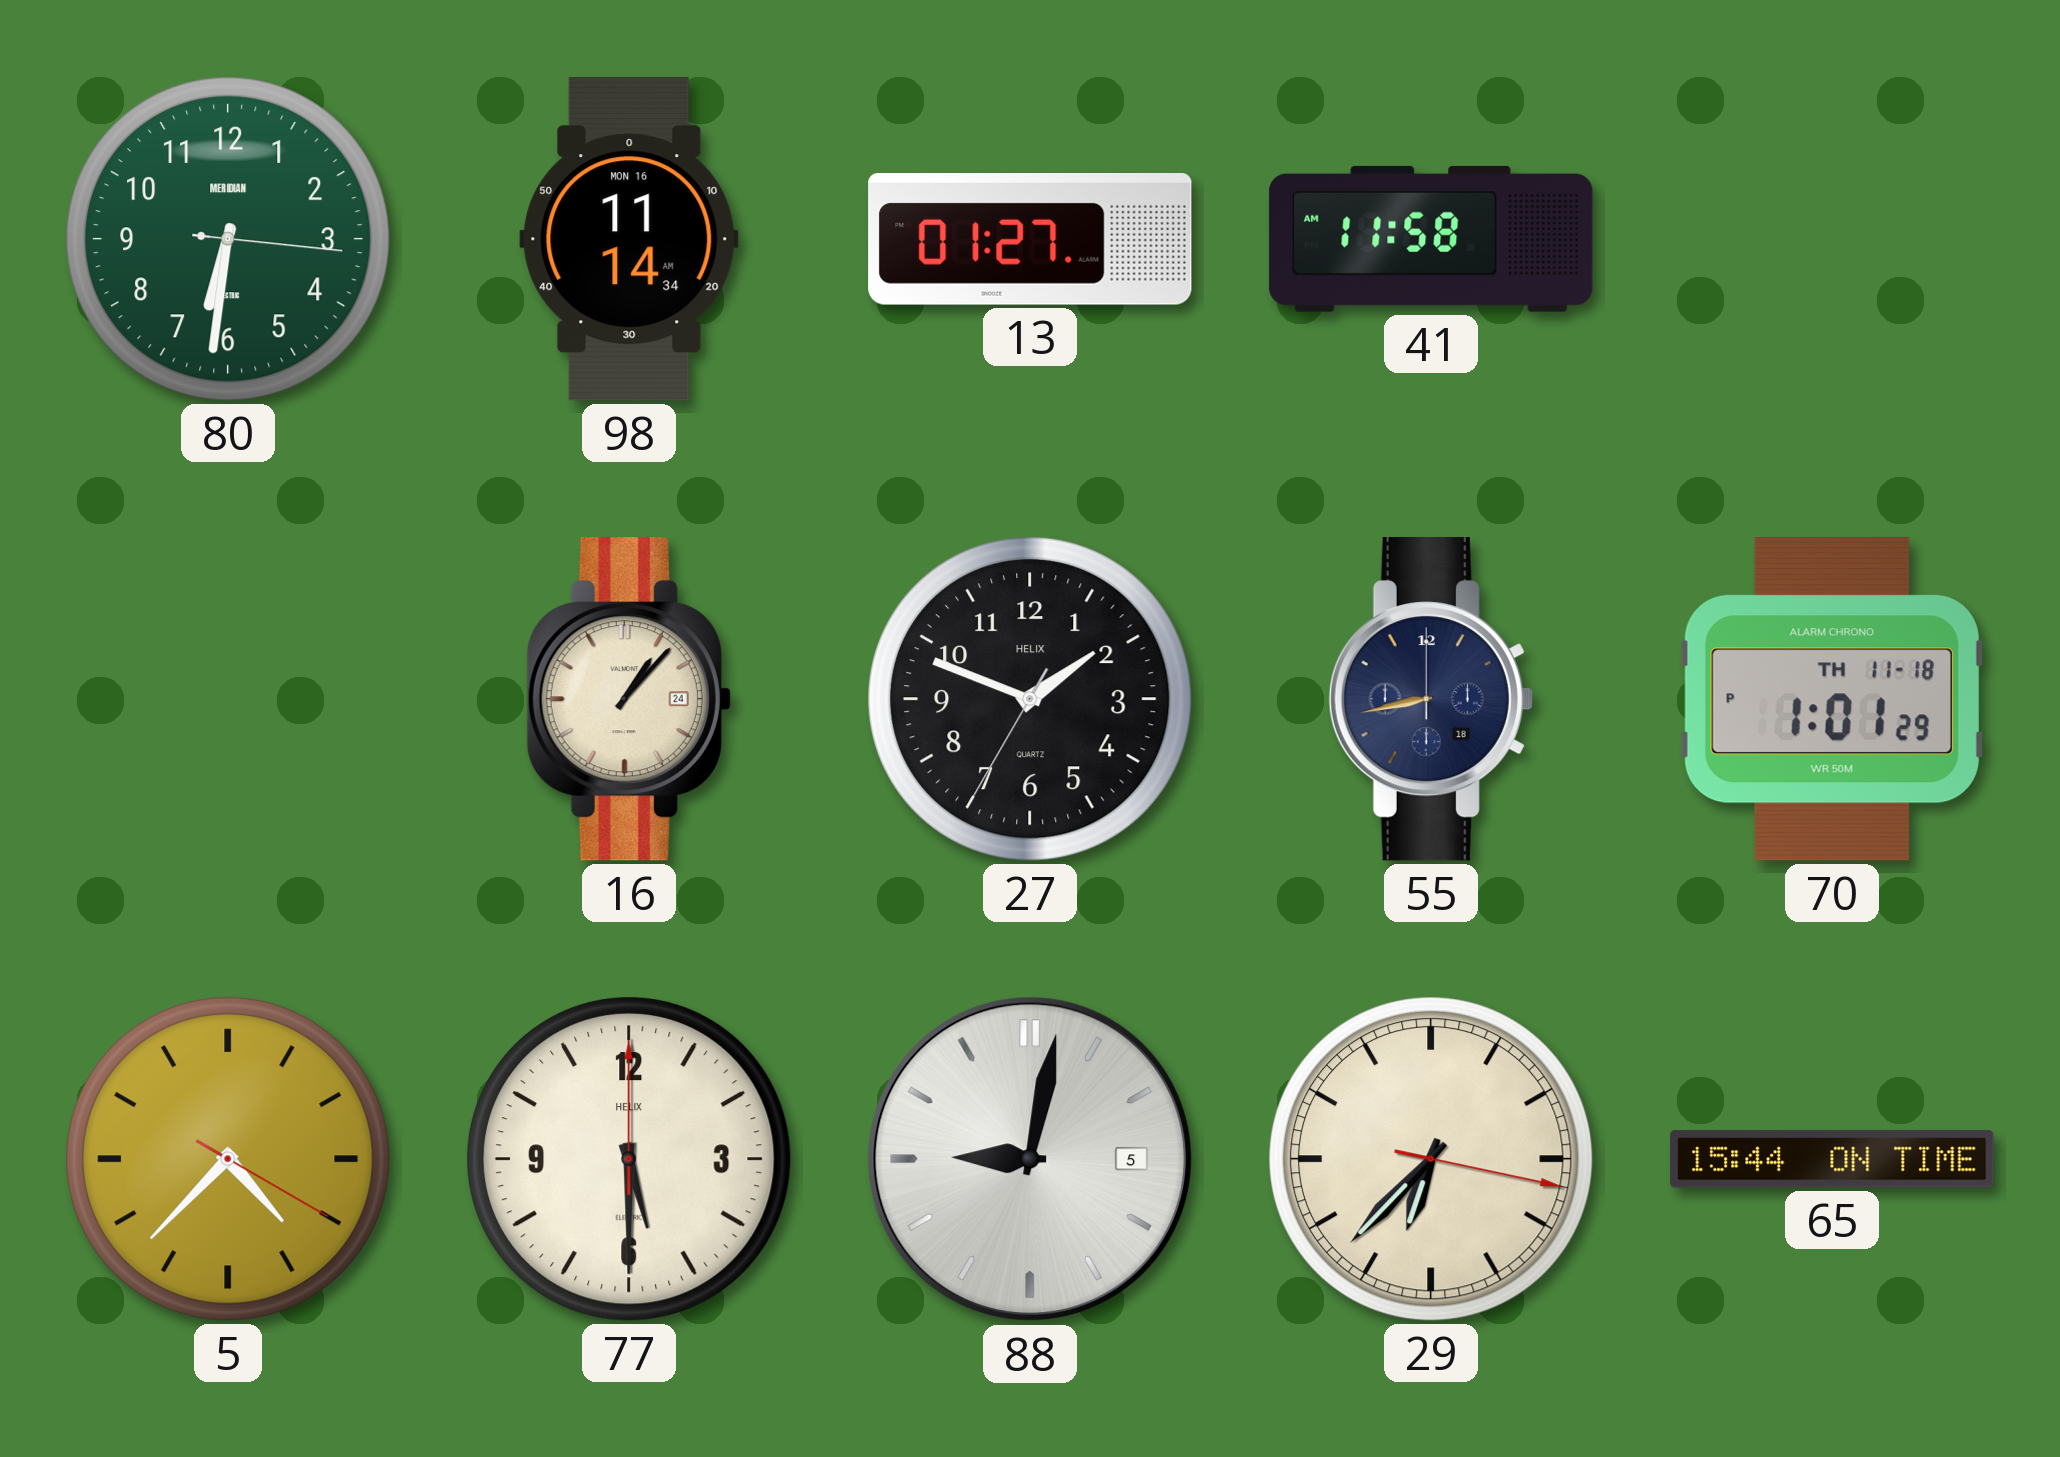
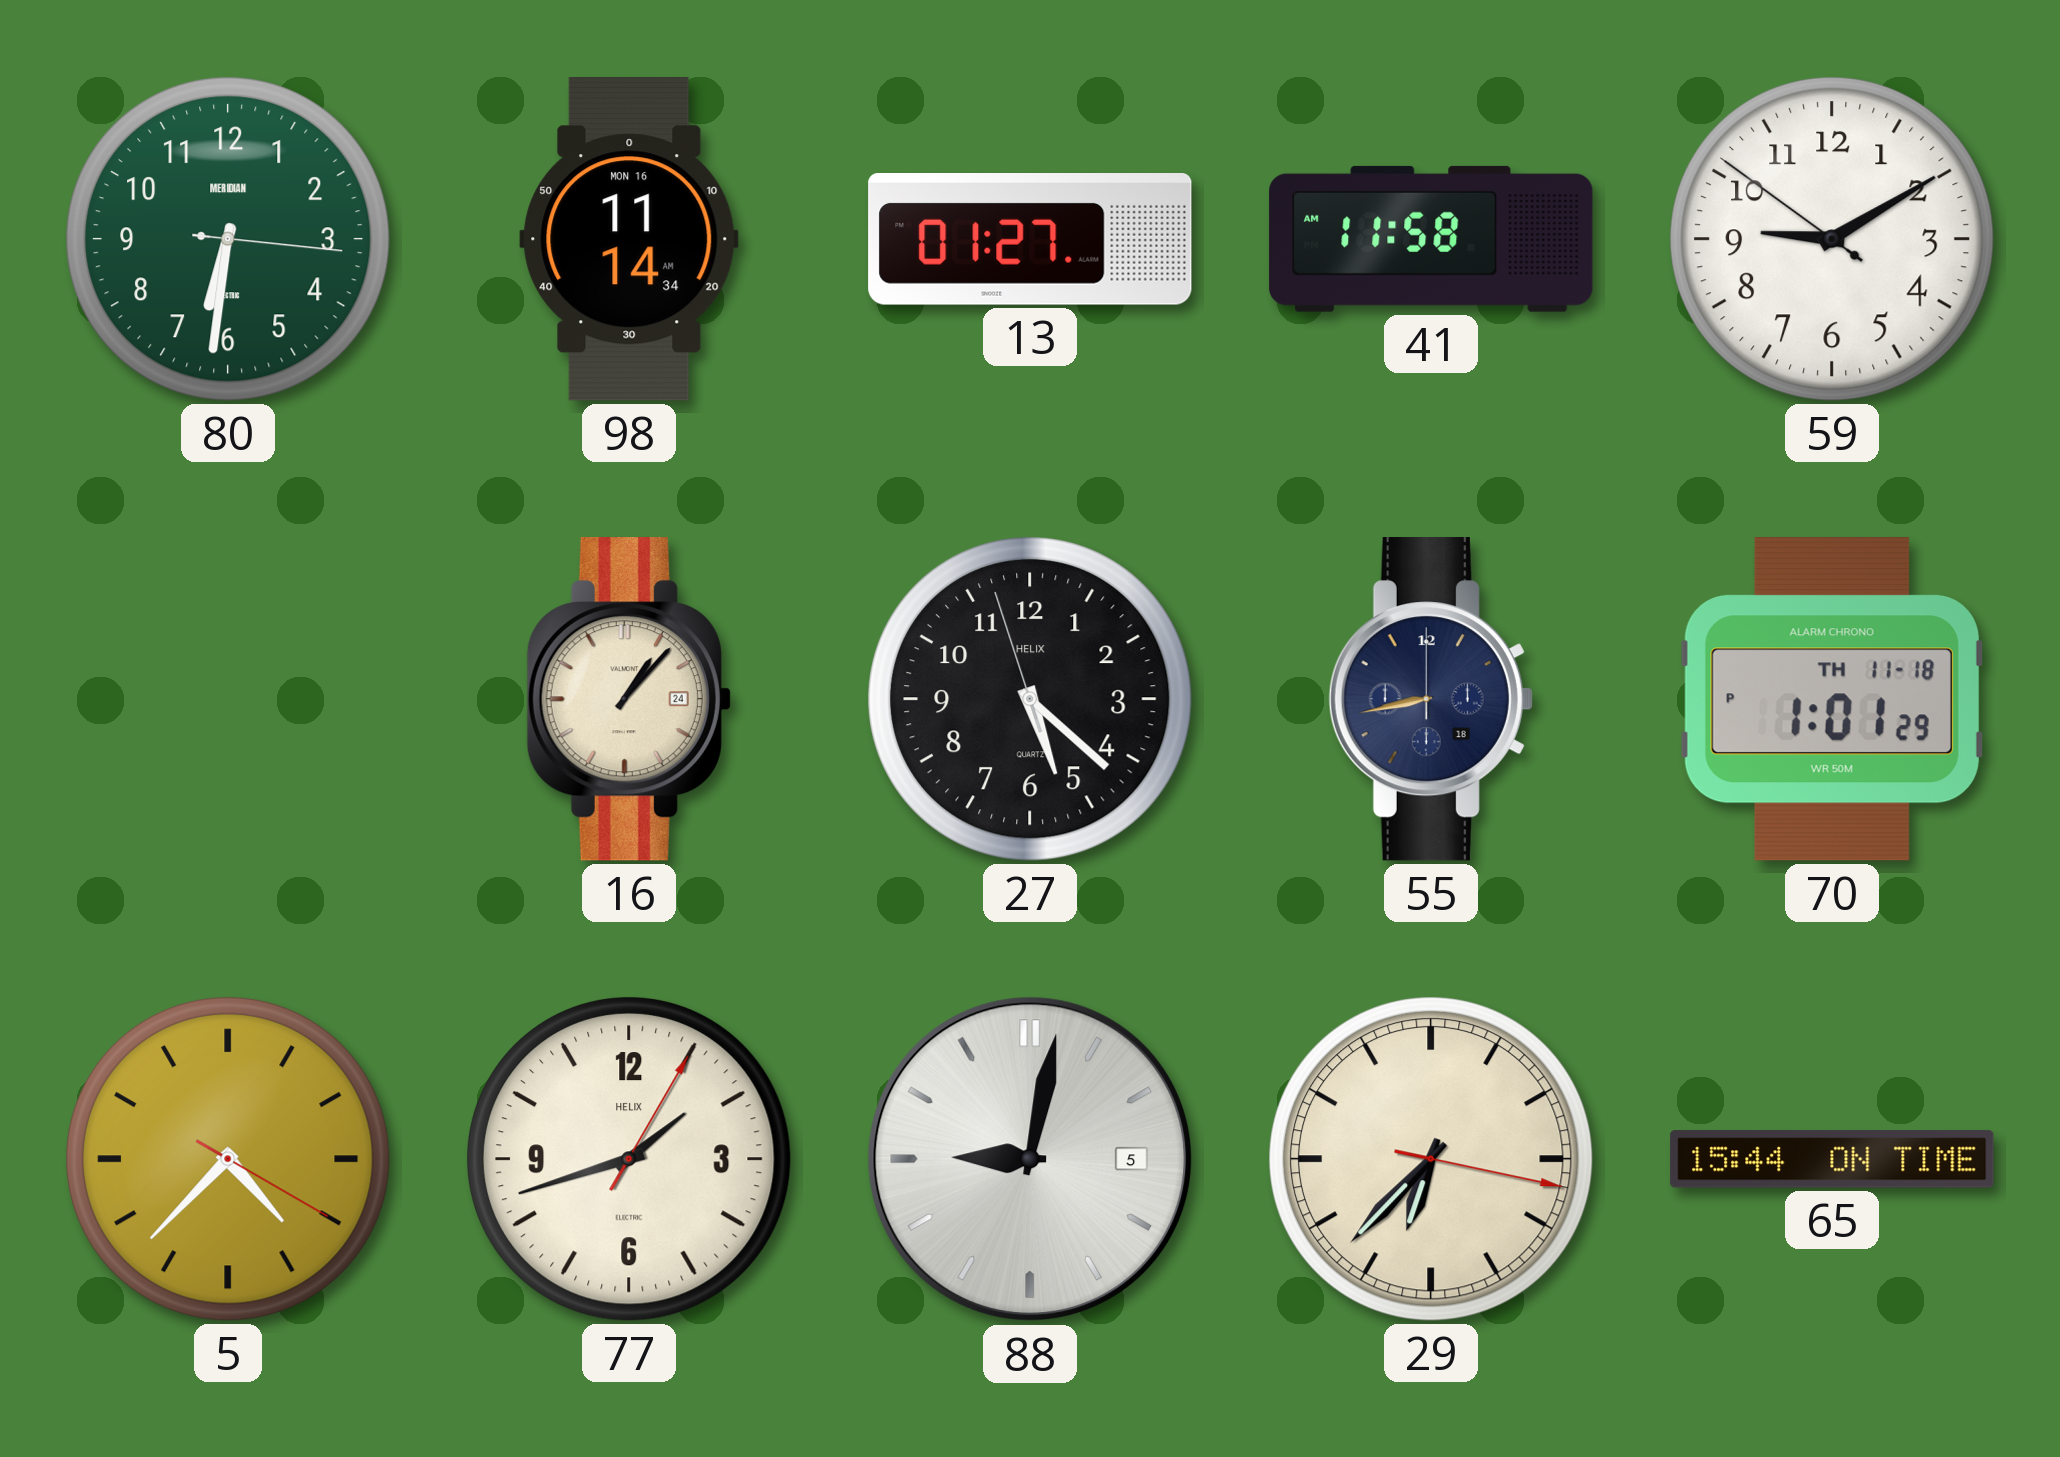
59: none -> 9:09 (1832, 239)
27: 1:48 -> 5:21 (1030, 699)
77: 5:30 -> 1:42 (629, 1159)
